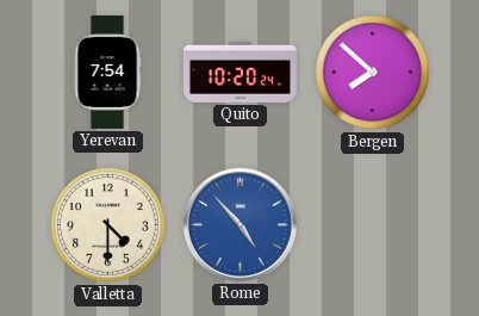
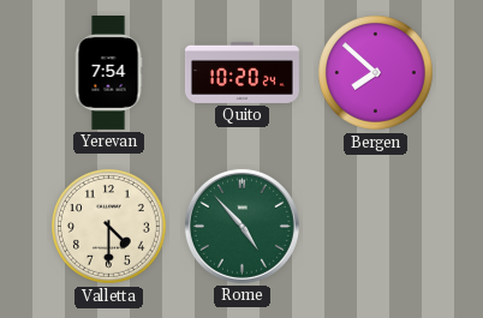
Rome dial: blue -> green (241, 226)
